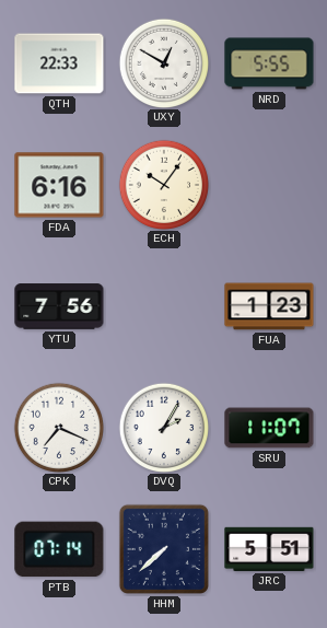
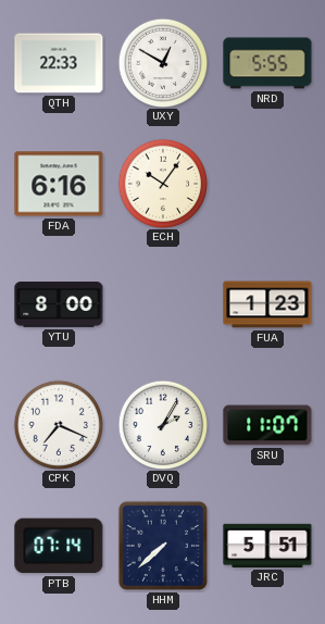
YTU: 7:56 -> 8:00 (59, 304)
